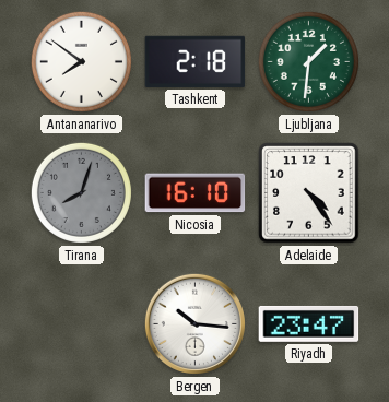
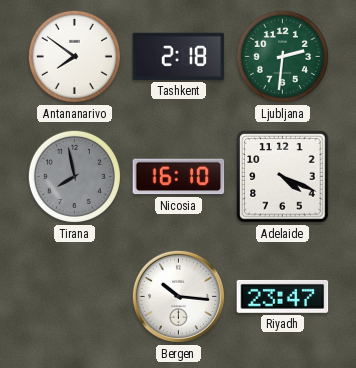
Ljubljana: 1:31 -> 2:31 (282, 56)
Tirana: 8:03 -> 7:58 (74, 176)
Adelaide: 4:24 -> 4:19 (283, 177)
